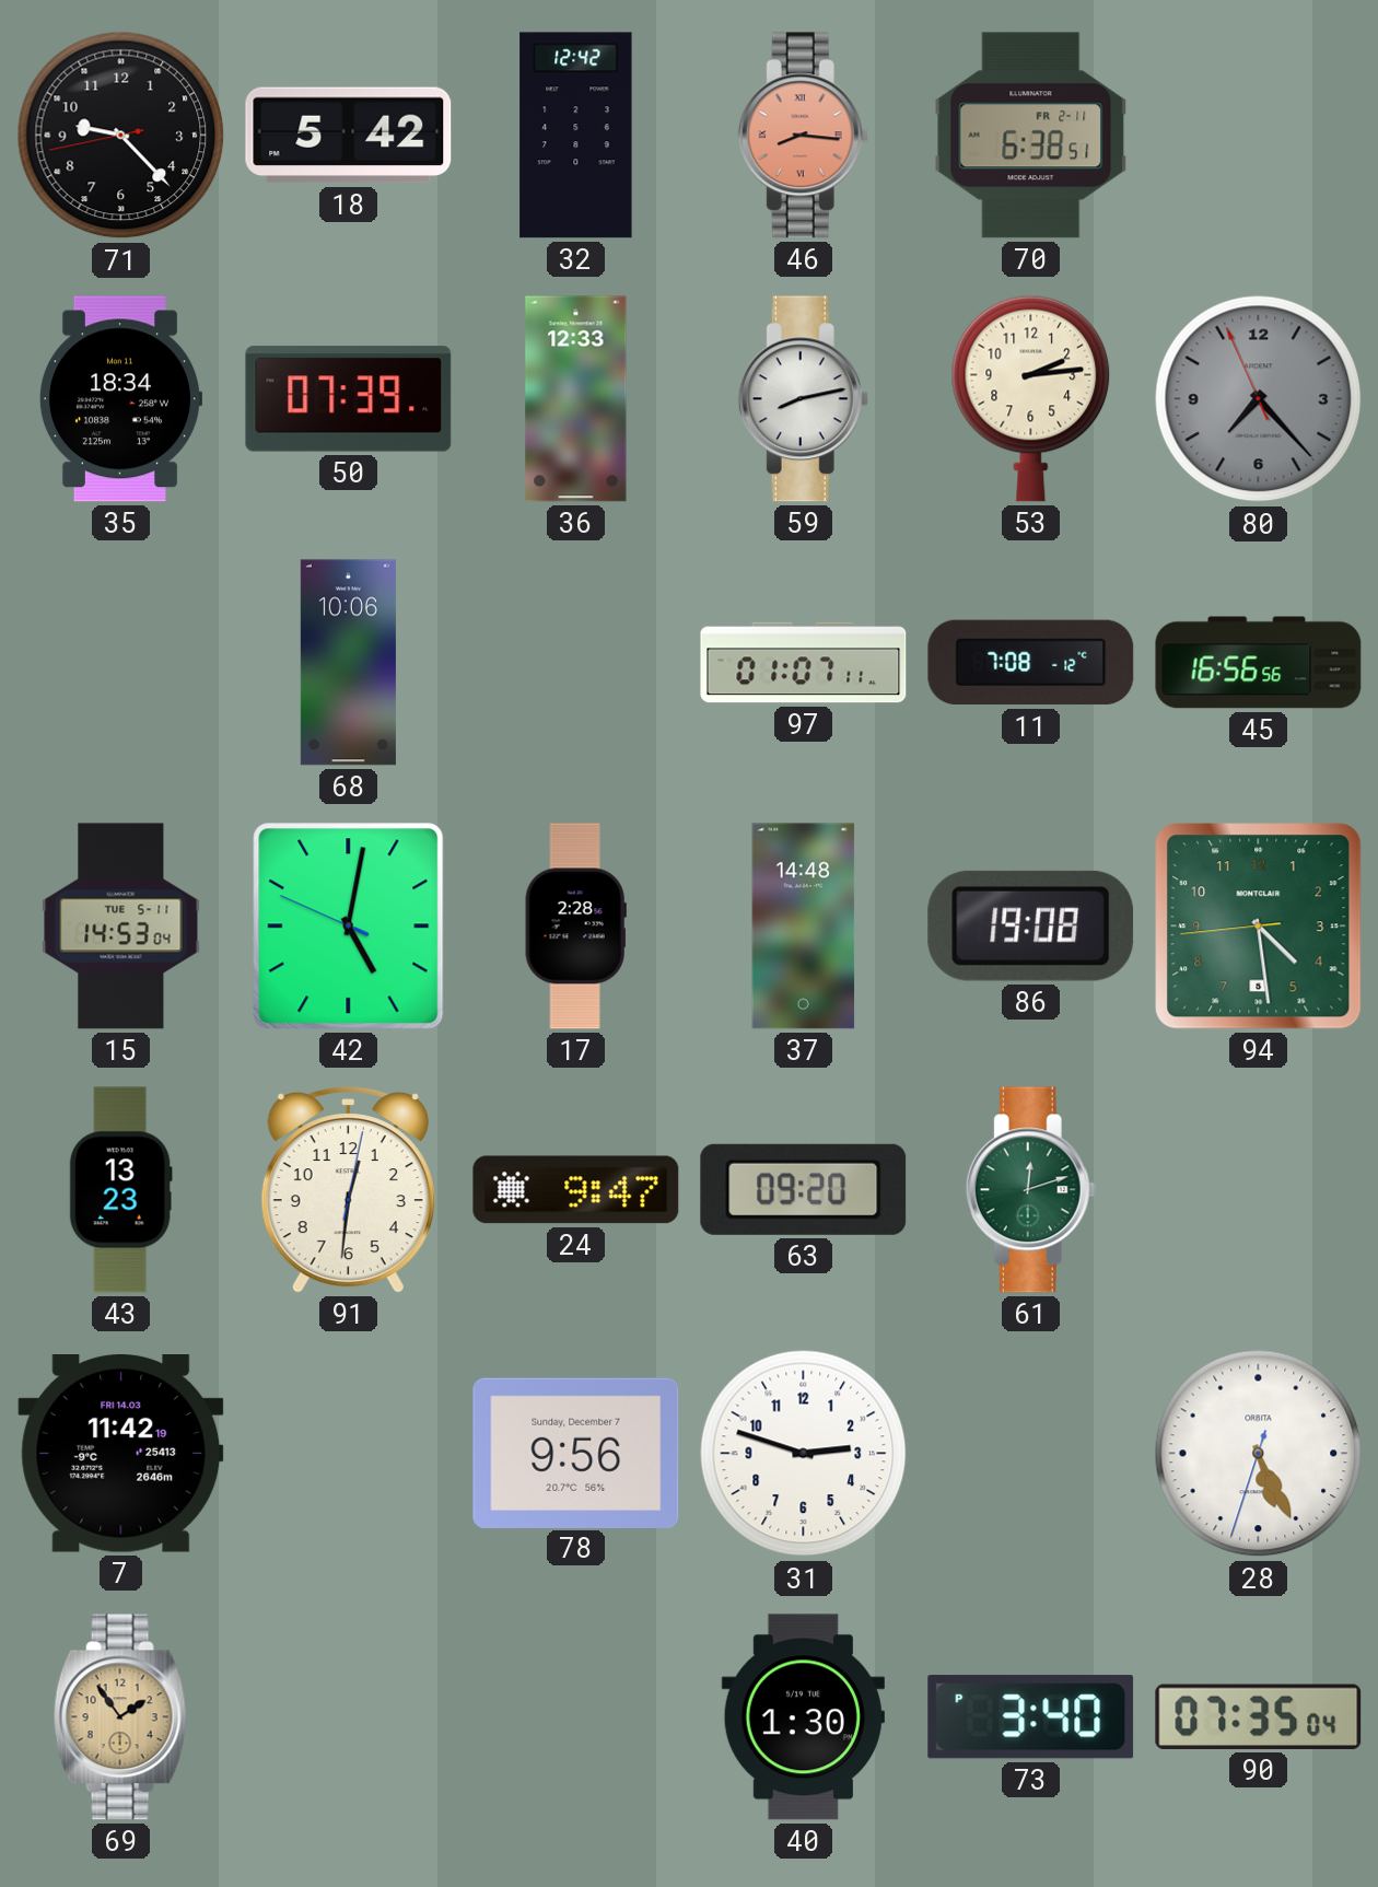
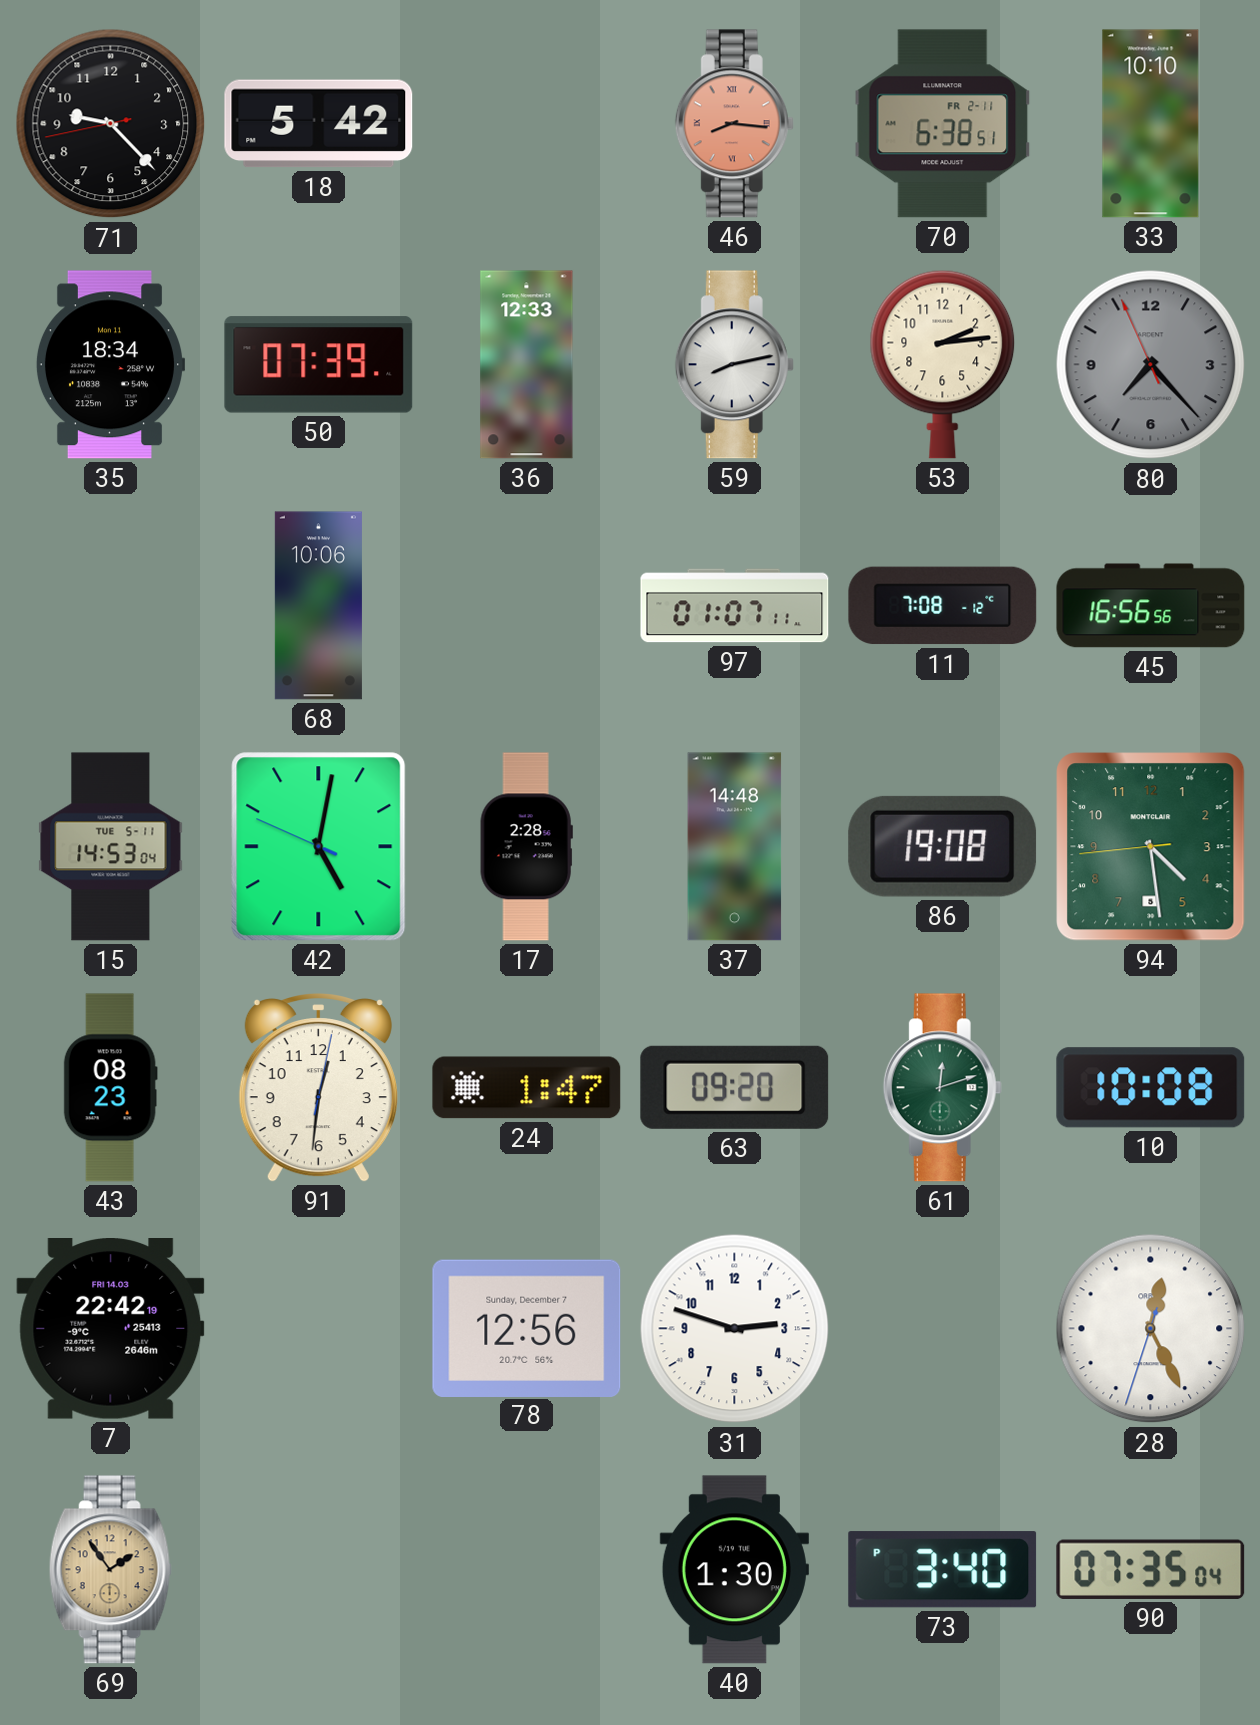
32: 12:42 -> none (576, 136)
33: none -> 10:10 (1151, 124)
43: 13:23 -> 08:23 (110, 1088)
24: 9:47 -> 1:47 (527, 1088)
10: none -> 10:08 (1151, 1088)
7: 11:42 -> 22:42 (111, 1329)
78: 9:56 -> 12:56 (527, 1328)
28: 5:25 -> 12:25 (1151, 1329)
